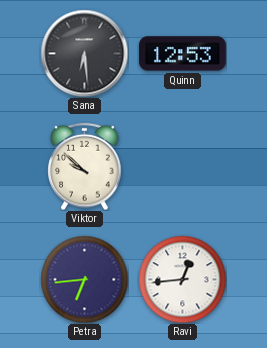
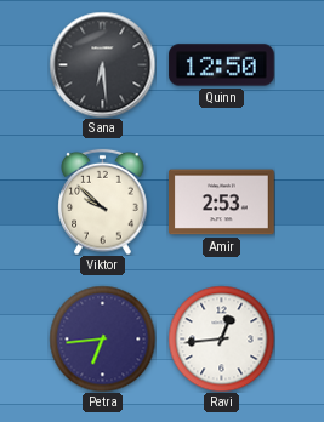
Quinn: 12:53 -> 12:50 (222, 65)
Amir: none -> 2:53 (222, 203)
